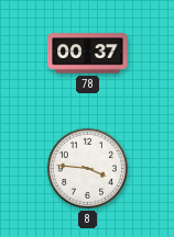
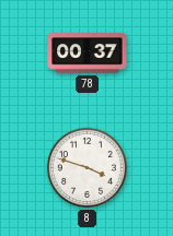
8: 3:46 -> 3:48 (86, 167)
